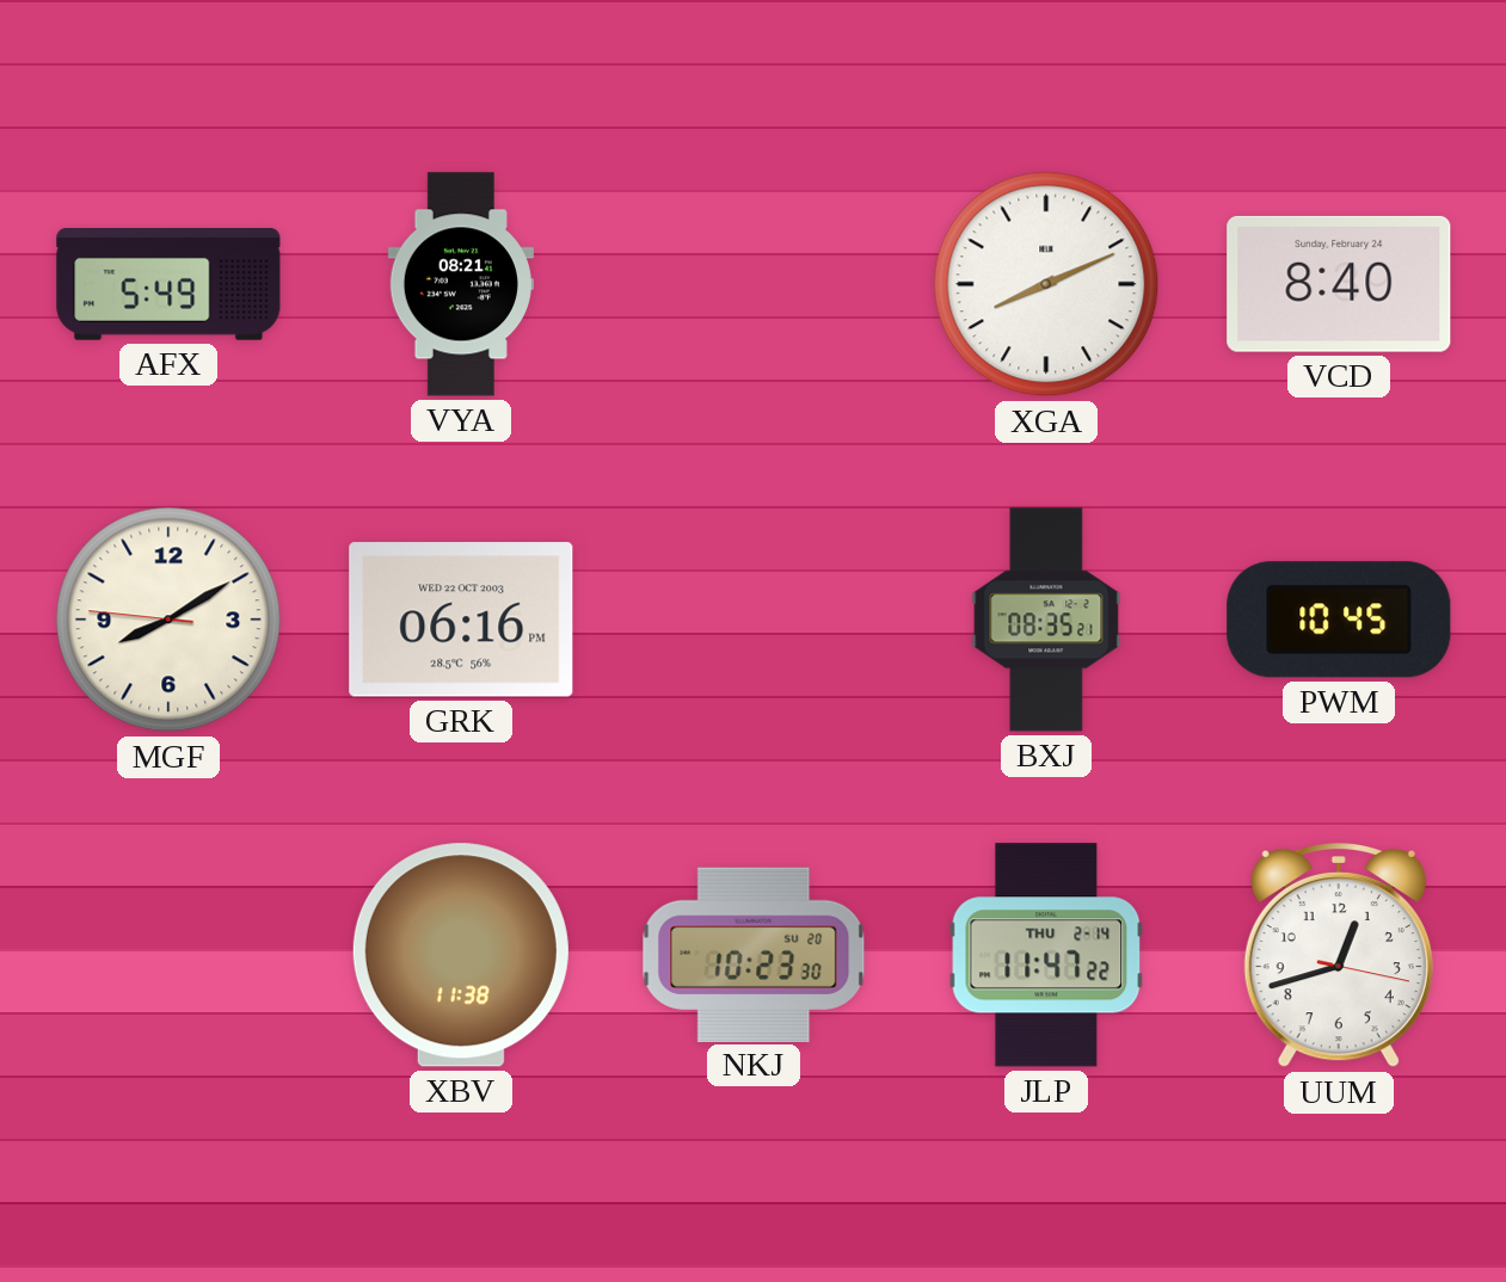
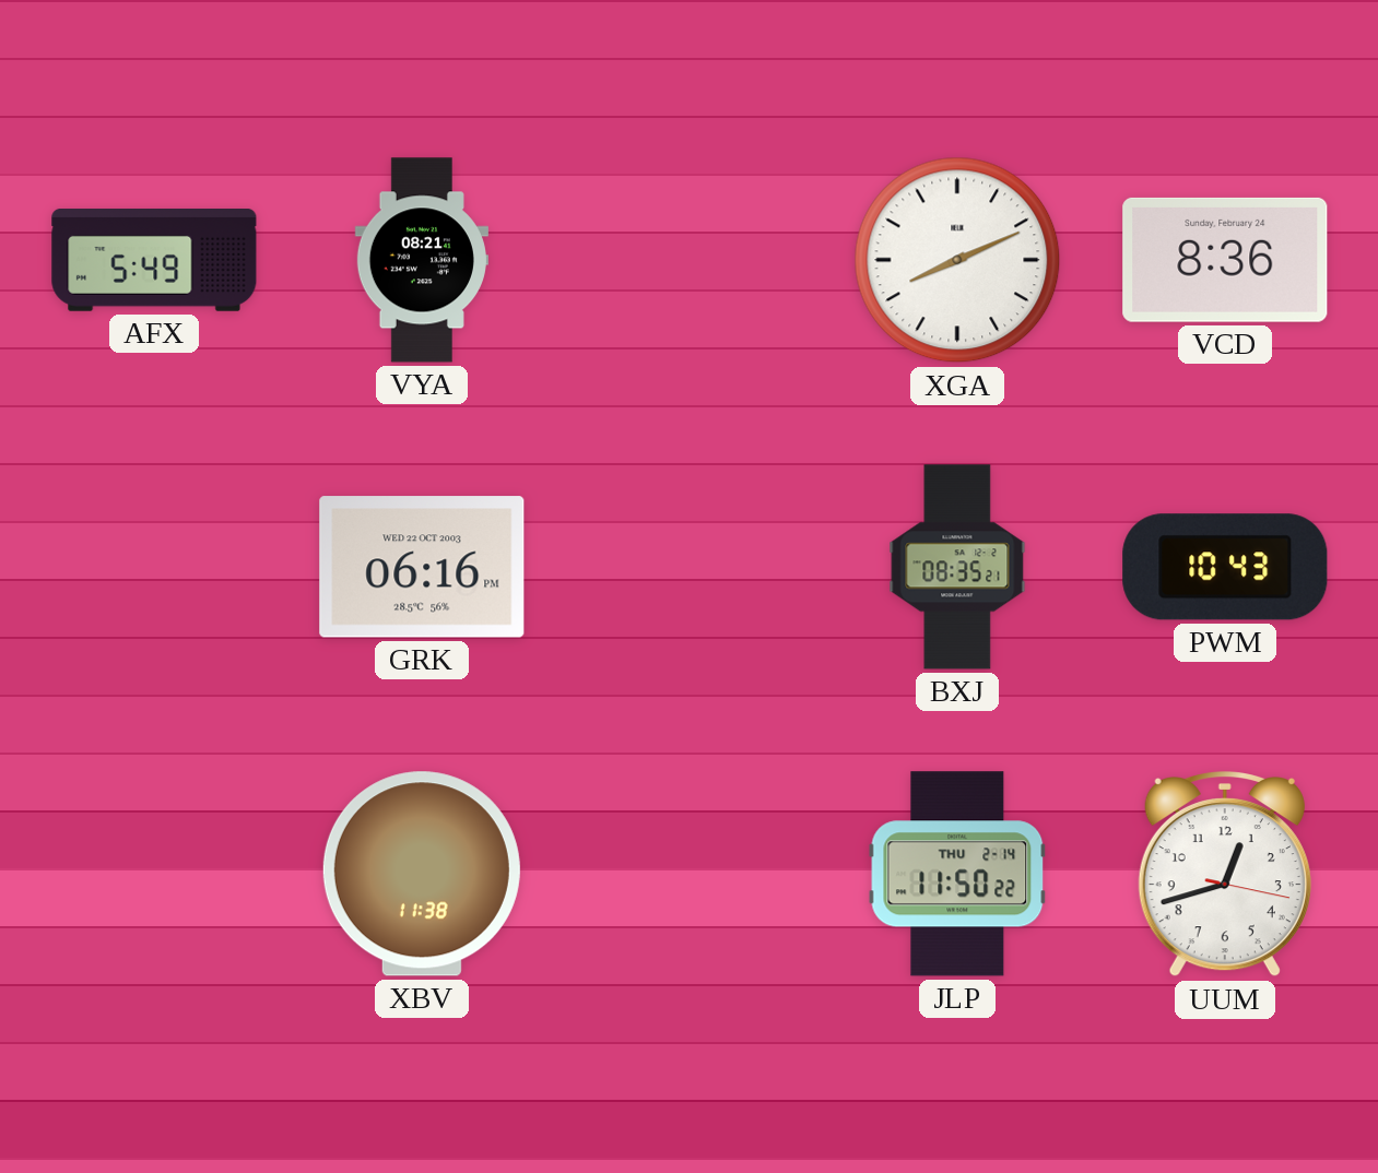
VCD: 8:40 -> 8:36 (1225, 260)
MGF: 8:09 -> none (168, 620)
PWM: 10:45 -> 10:43 (1225, 567)
NKJ: 10:23 -> none (754, 954)
JLP: 11:47 -> 11:50 (957, 874)
